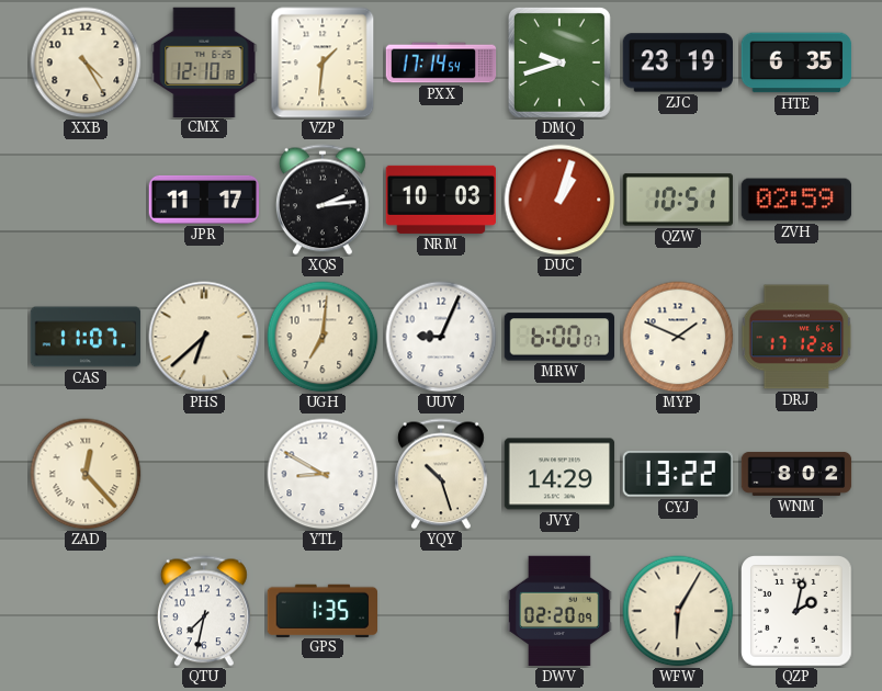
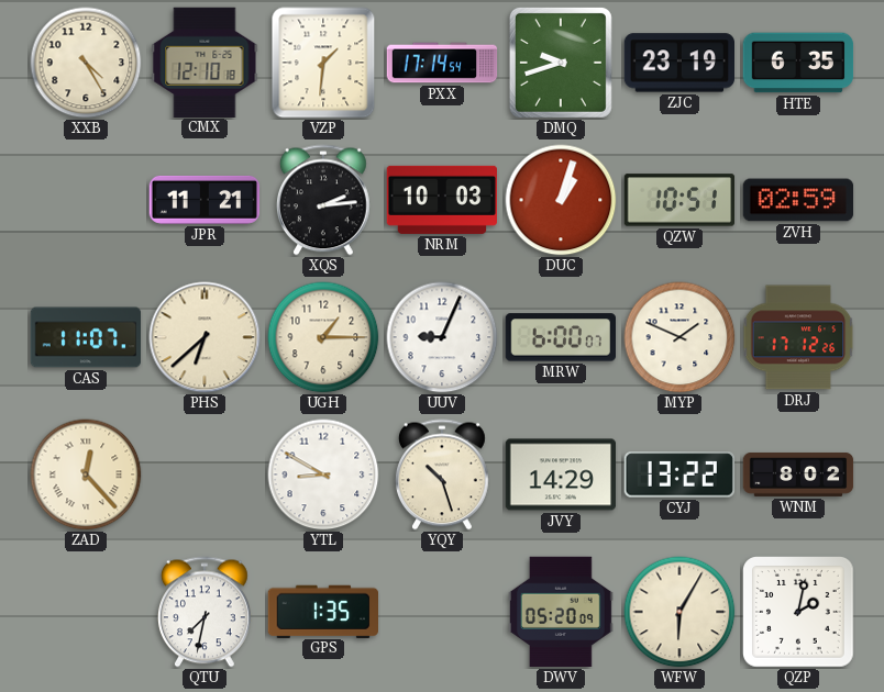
JPR: 11:17 -> 11:21 (203, 200)
UGH: 7:01 -> 1:15 (323, 337)
DWV: 02:20 -> 05:20 (561, 612)
